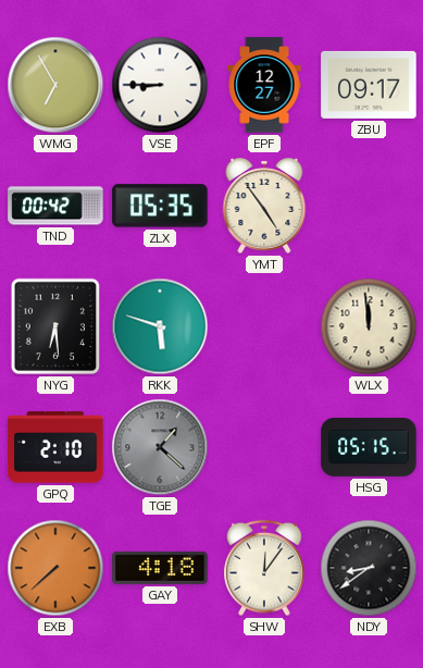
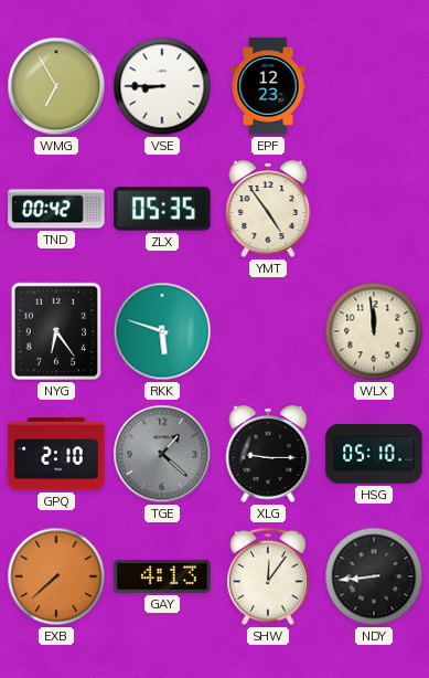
EPF: 12:27 -> 12:23 (268, 86)
ZBU: 09:17 -> none (369, 85)
NYG: 6:29 -> 6:24 (56, 331)
XLG: none -> 9:15 (268, 454)
HSG: 05:15 -> 05:10 (374, 455)
GAY: 4:18 -> 4:13 (162, 576)
NDY: 8:39 -> 8:44 (374, 576)
